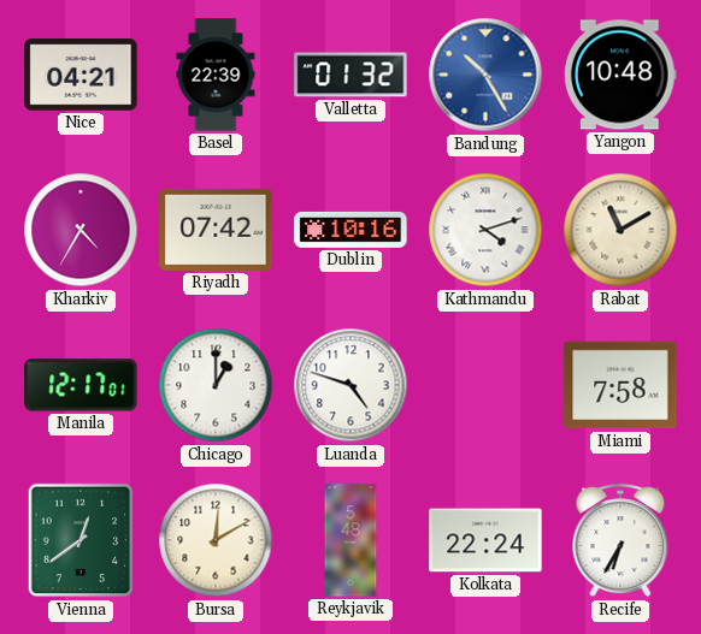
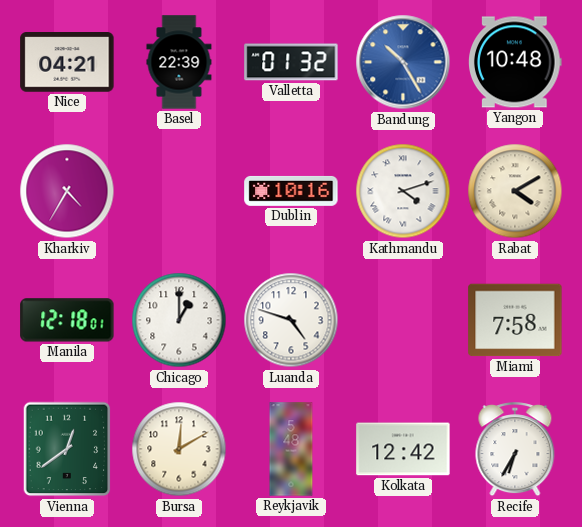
Riyadh: 07:42 -> none (216, 230)
Rabat: 11:10 -> 4:10 (515, 191)
Manila: 12:17 -> 12:18 (67, 320)
Kolkata: 22:24 -> 12:42 (403, 449)
